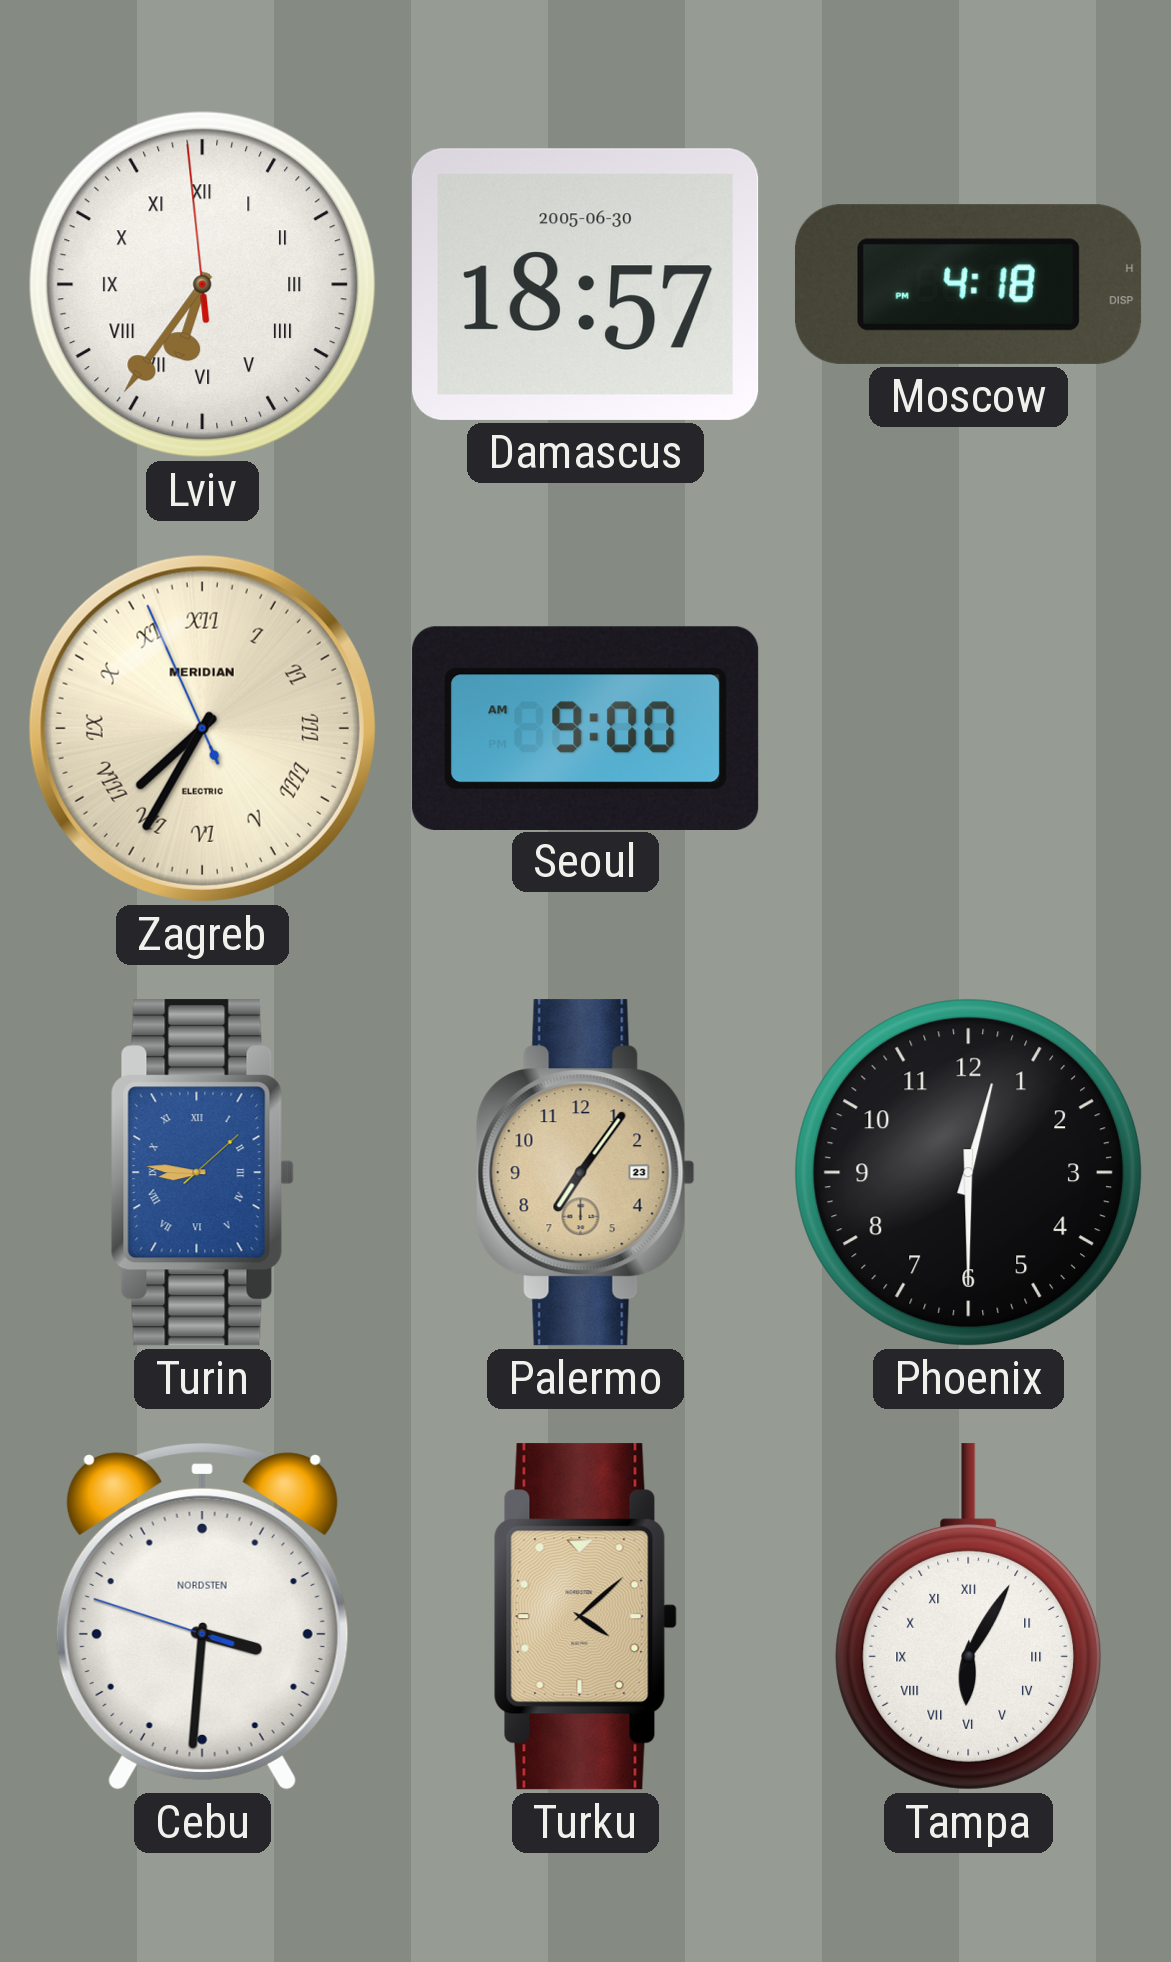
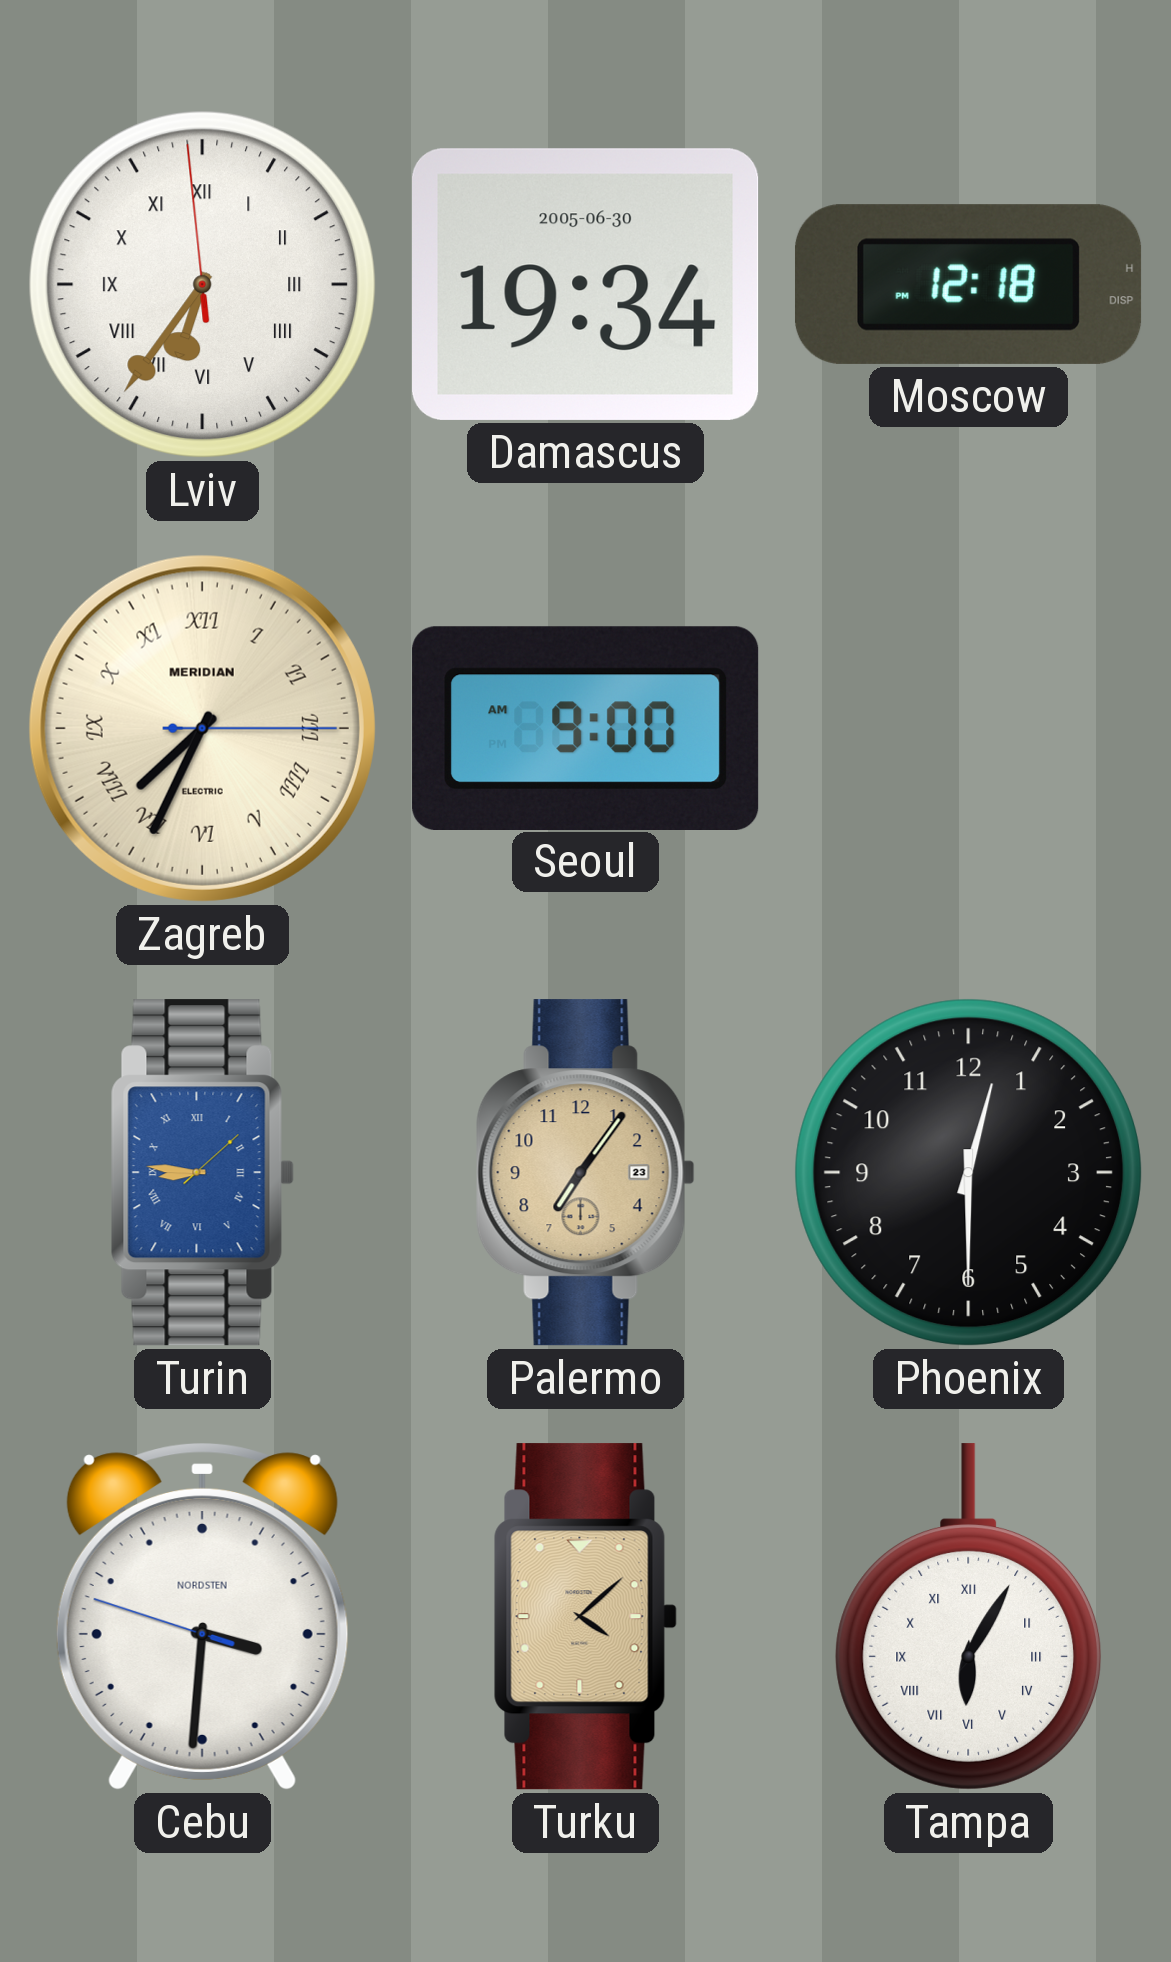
Damascus: 18:57 -> 19:34 (586, 284)
Moscow: 4:18 -> 12:18 (968, 284)
Zagreb: 7:34:56 -> 7:34:15 (202, 728)
